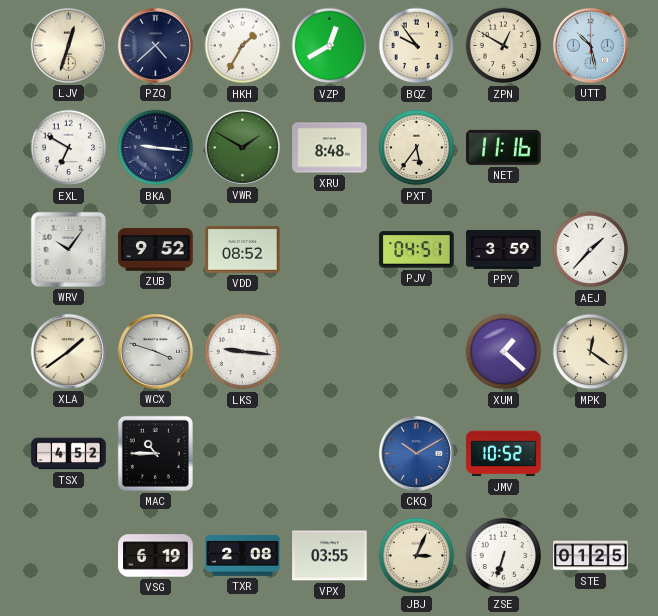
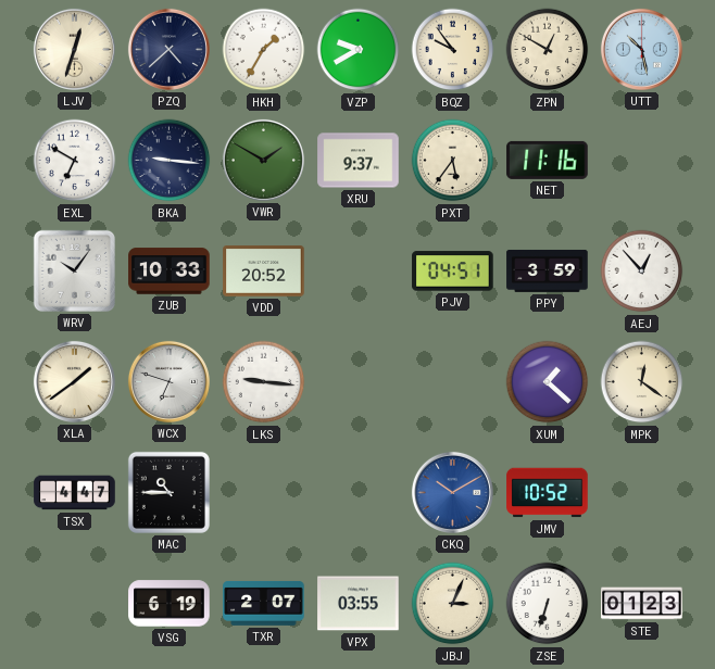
VZP: 12:40 -> 9:40 (359, 50)
XRU: 8:48 -> 9:37 (359, 161)
ZUB: 9:52 -> 10:33 (170, 272)
VDD: 08:52 -> 20:52 (264, 272)
AEJ: 1:37 -> 12:53 (642, 272)
WCX: 3:48 -> 6:48 (168, 381)
TSX: 4:52 -> 4:47 (75, 493)
TXR: 2:08 -> 2:07 (264, 603)
STE: 01:25 -> 01:23 (642, 604)
